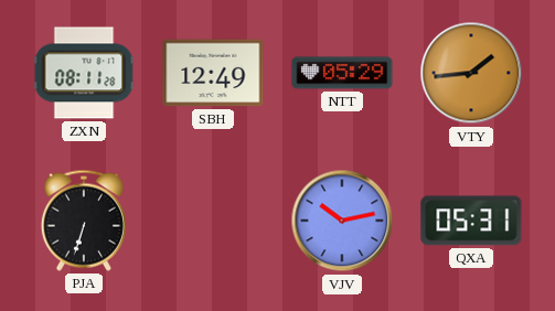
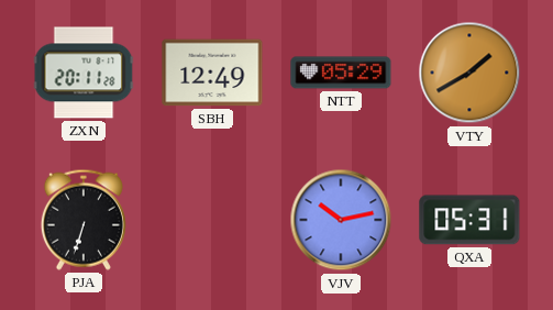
ZXN: 08:11 -> 20:11 (84, 73)
VTY: 1:44 -> 1:40 (469, 73)
